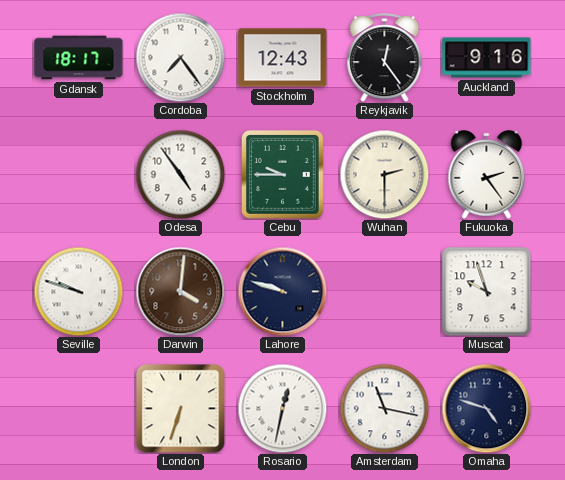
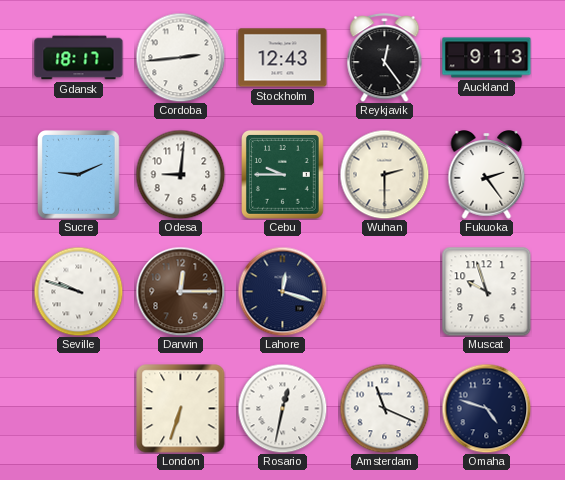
Cordoba: 7:24 -> 2:44 (180, 57)
Auckland: 9:16 -> 9:13 (487, 58)
Sucre: none -> 9:11 (79, 175)
Odesa: 4:54 -> 9:01 (180, 174)
Darwin: 4:01 -> 12:15 (180, 291)
Lahore: 9:48 -> 12:18 (282, 291)
Amsterdam: 11:17 -> 11:19 (384, 408)
